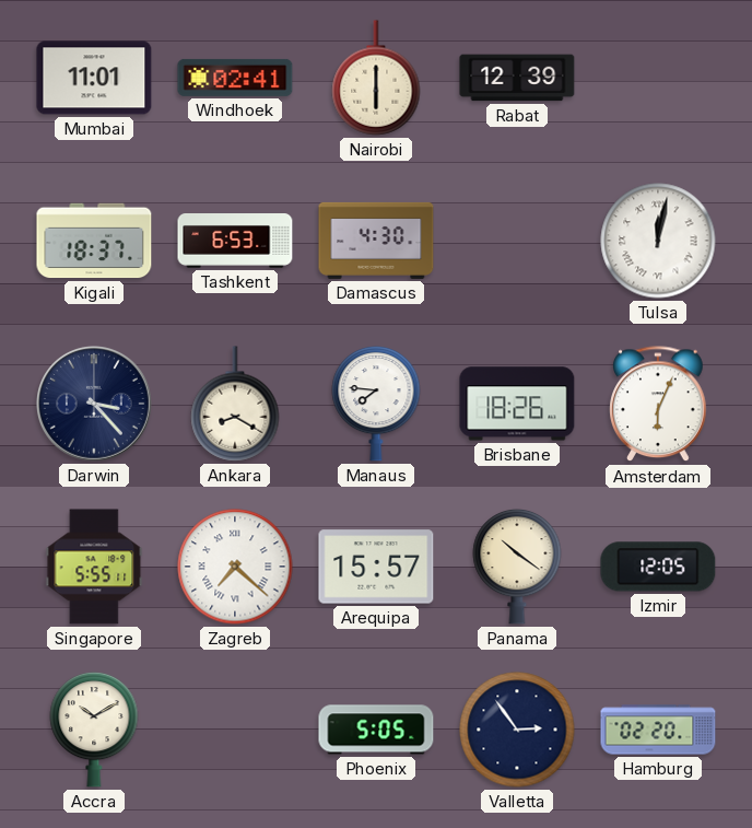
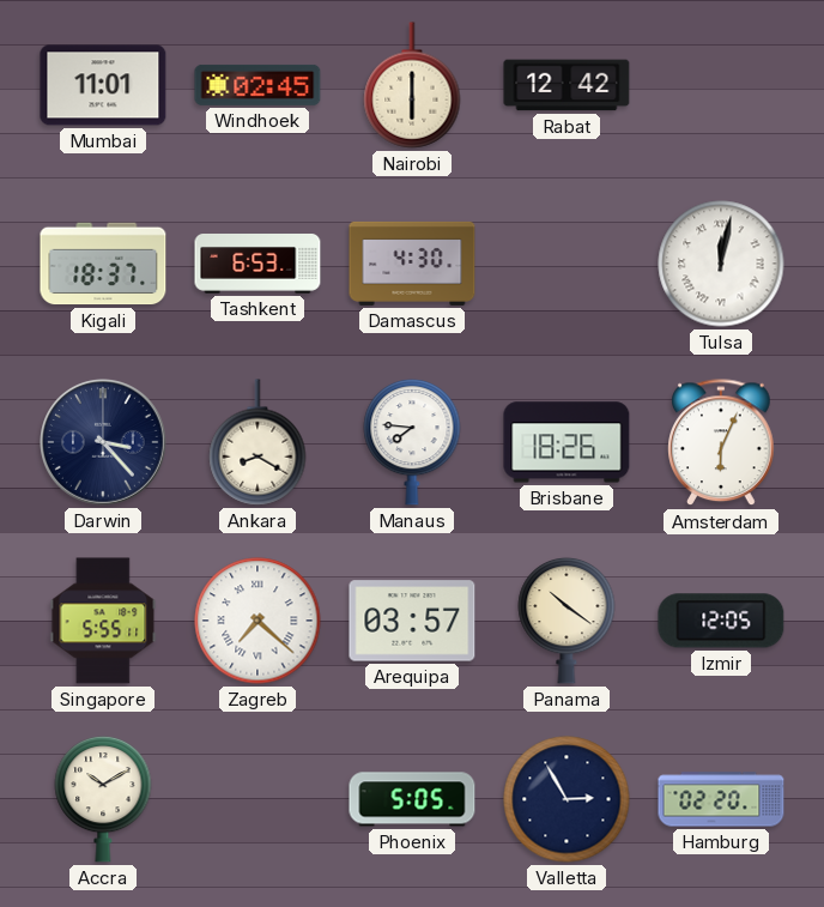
Windhoek: 02:41 -> 02:45 (257, 85)
Rabat: 12:39 -> 12:42 (566, 85)
Arequipa: 15:57 -> 03:57 (412, 621)
Valletta: 2:54 -> 2:55 (566, 799)
